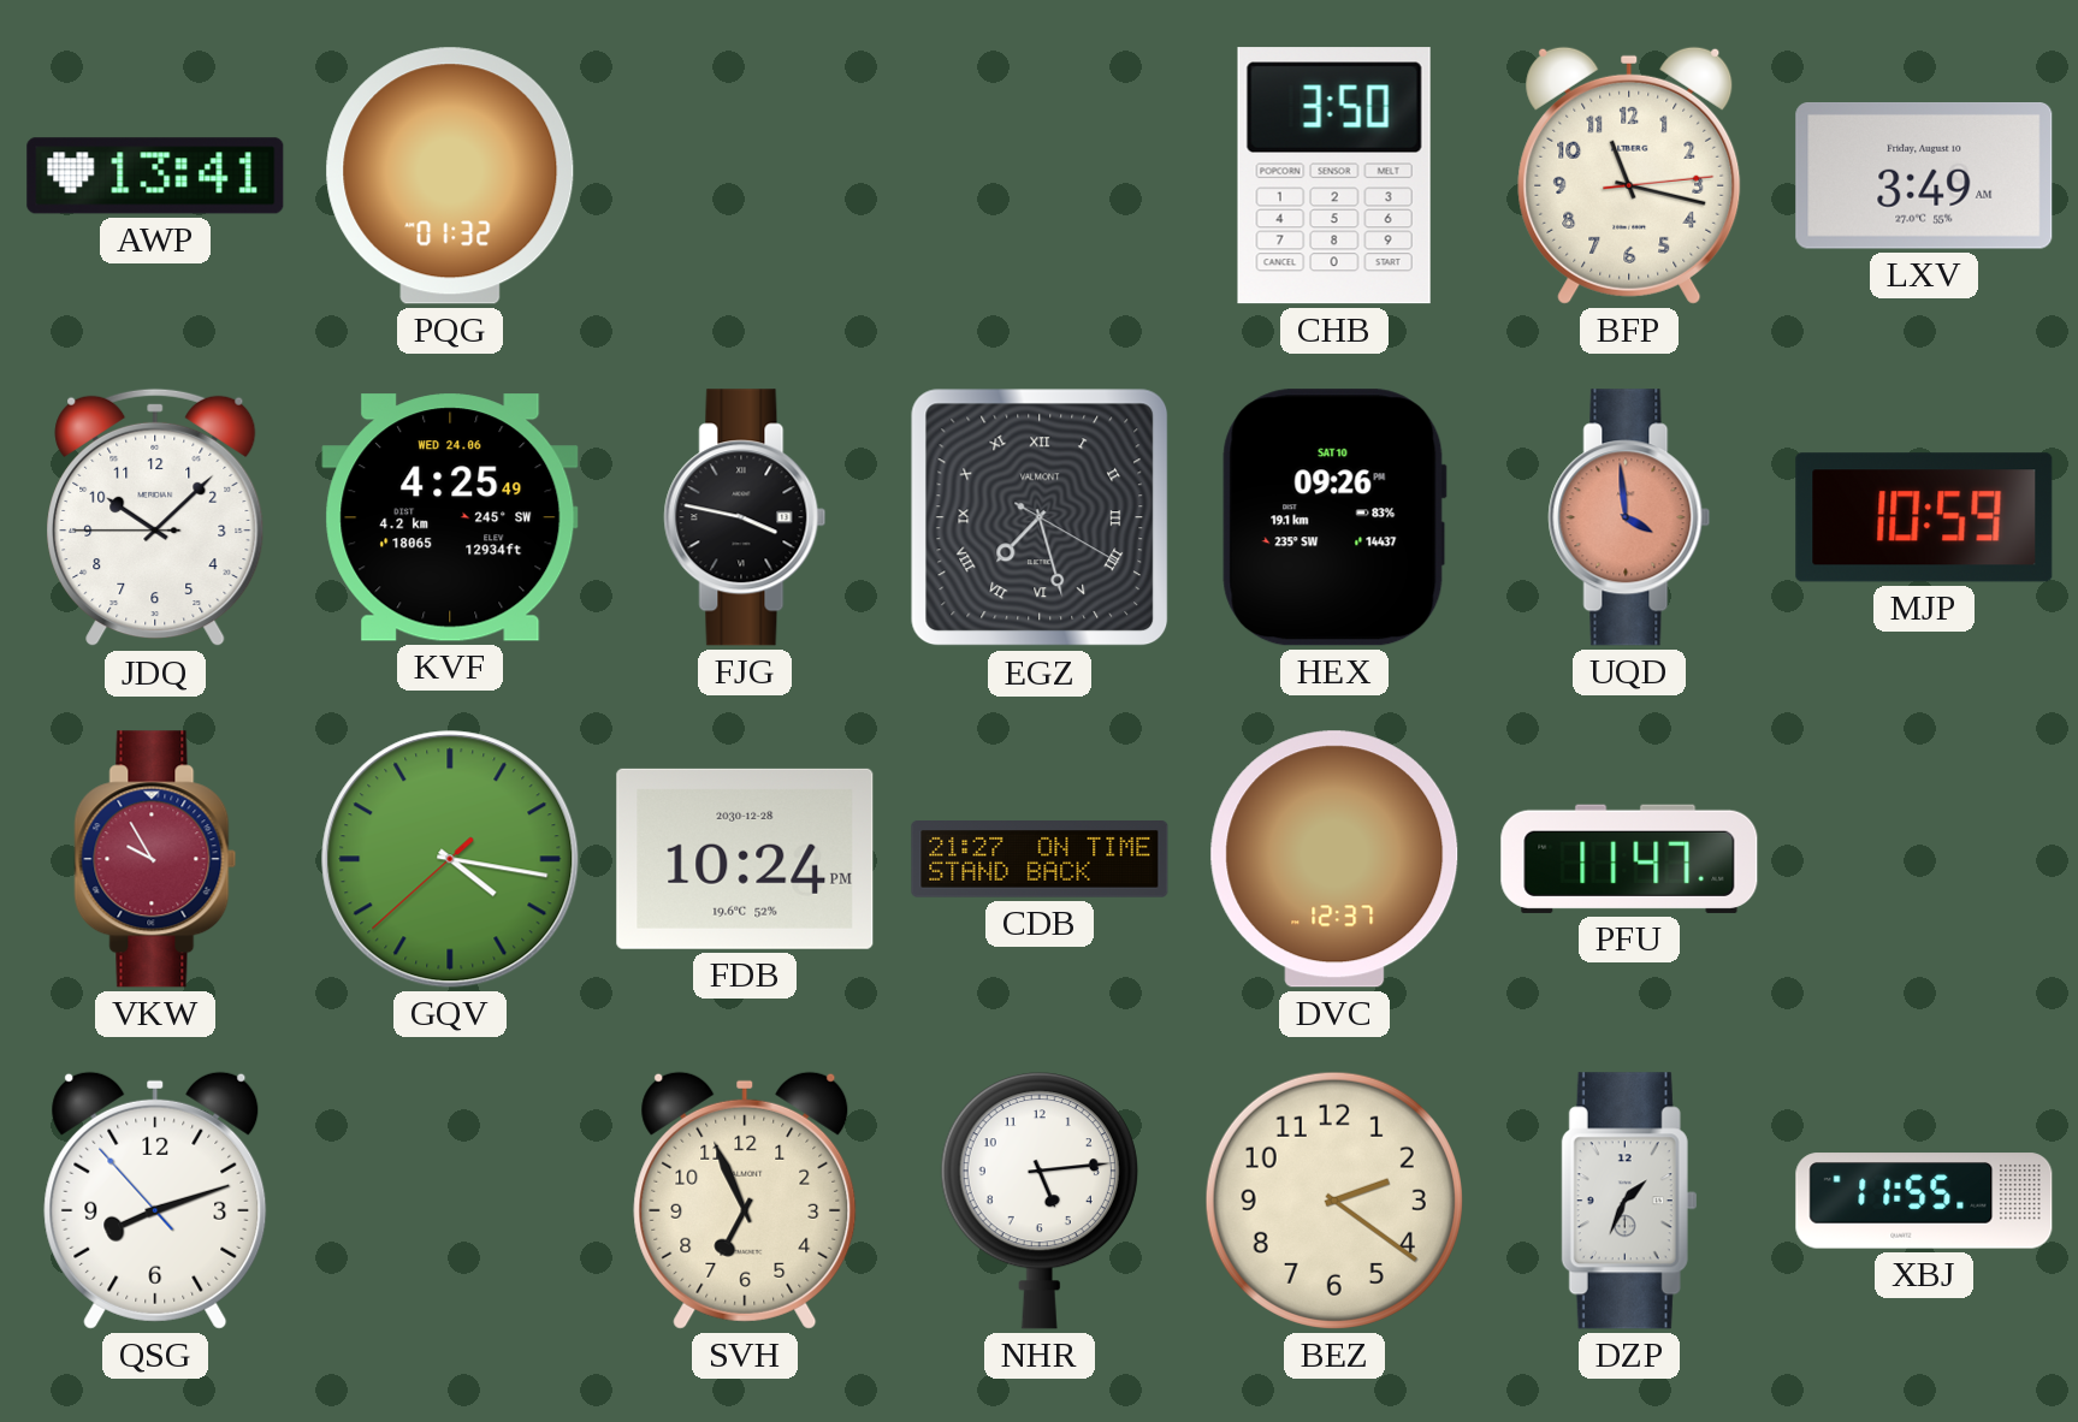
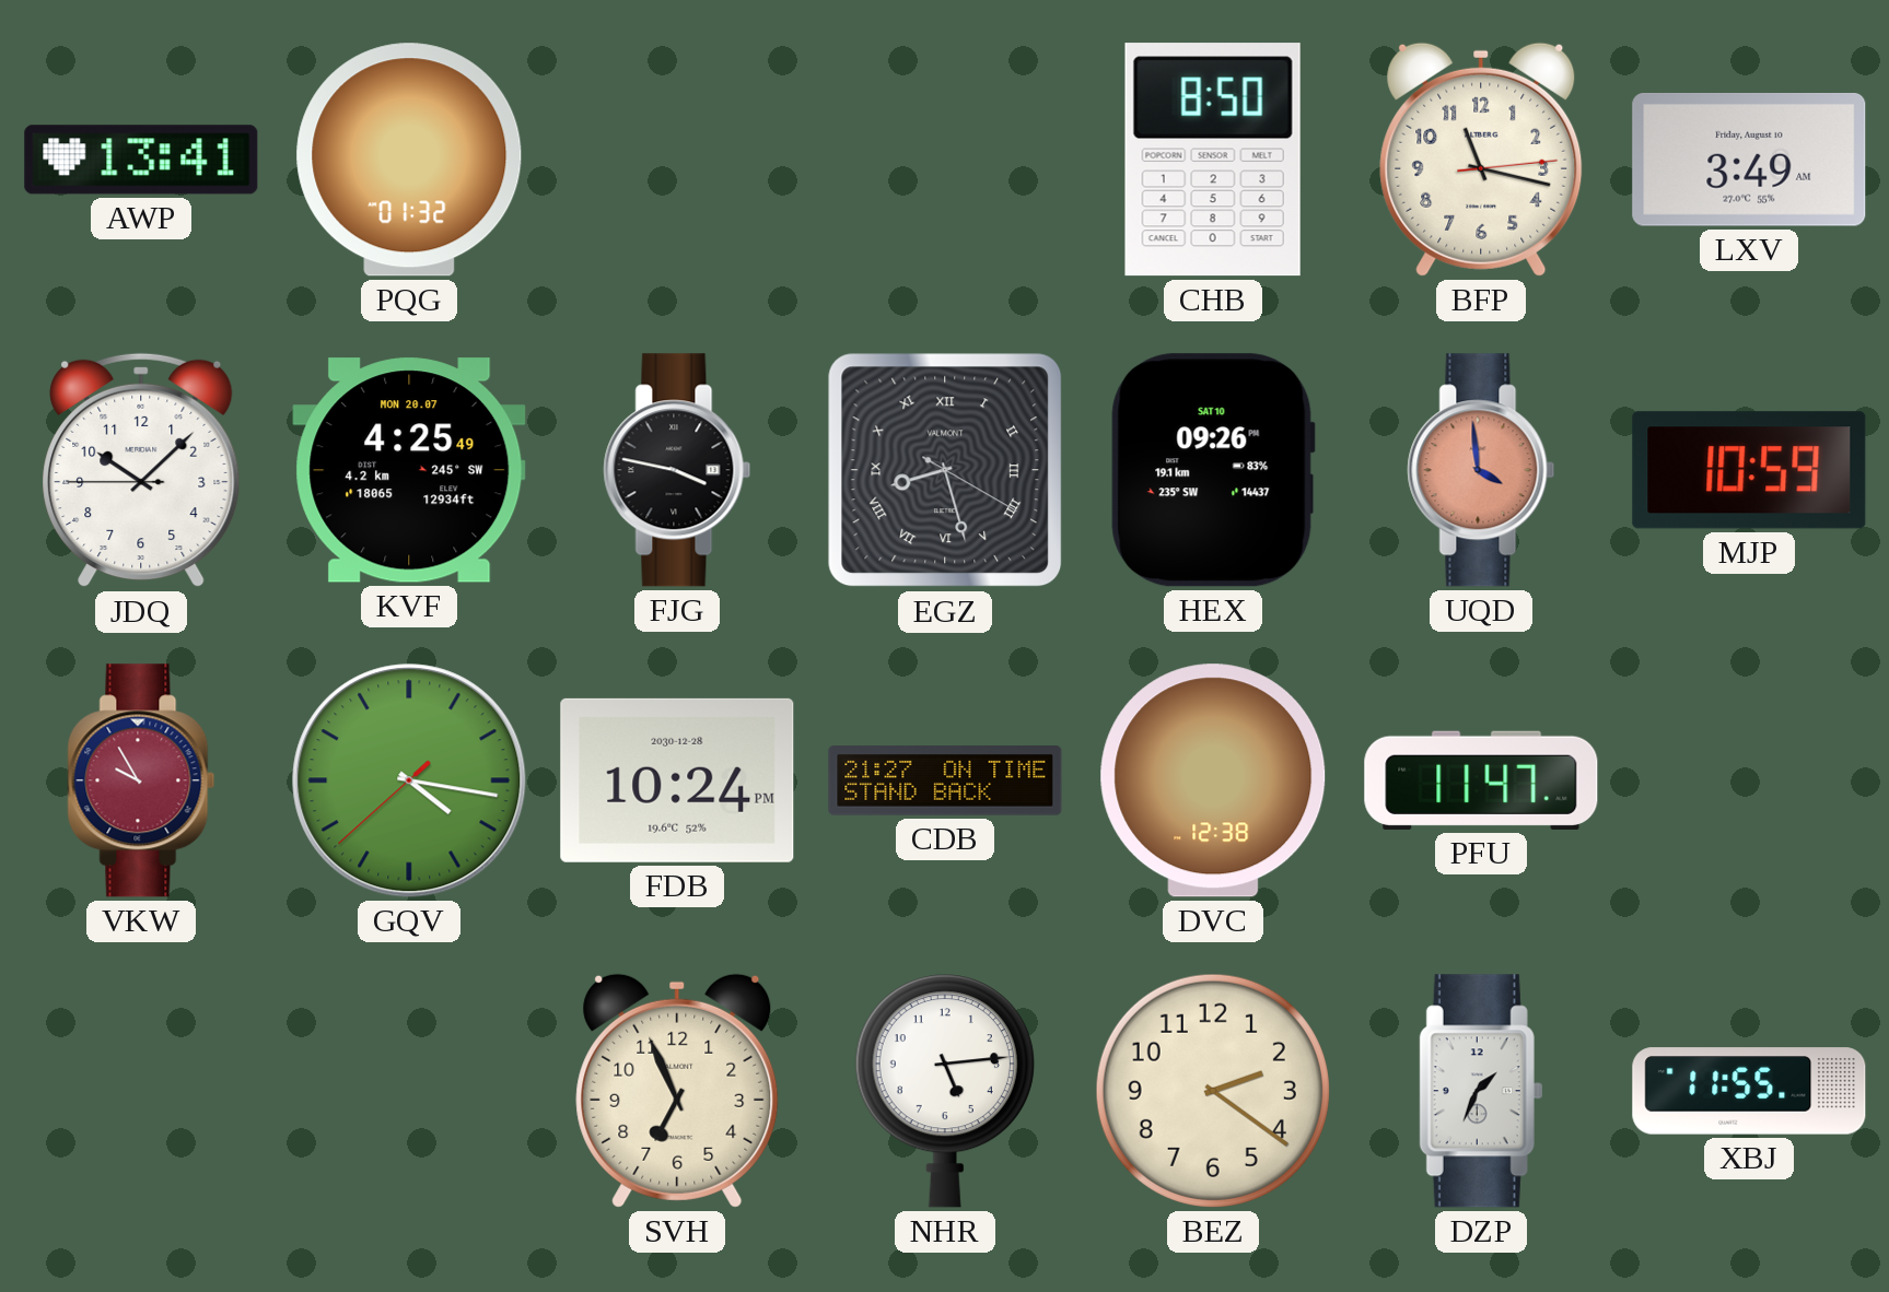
CHB: 3:50 -> 8:50 (1213, 160)
KVF date: WED 24.06 -> MON 20.07 (409, 470)
EGZ: 7:27 -> 8:27 (945, 470)
DVC: 12:37 -> 12:38 (1213, 780)
QSG: 8:11 -> none (155, 1201)
